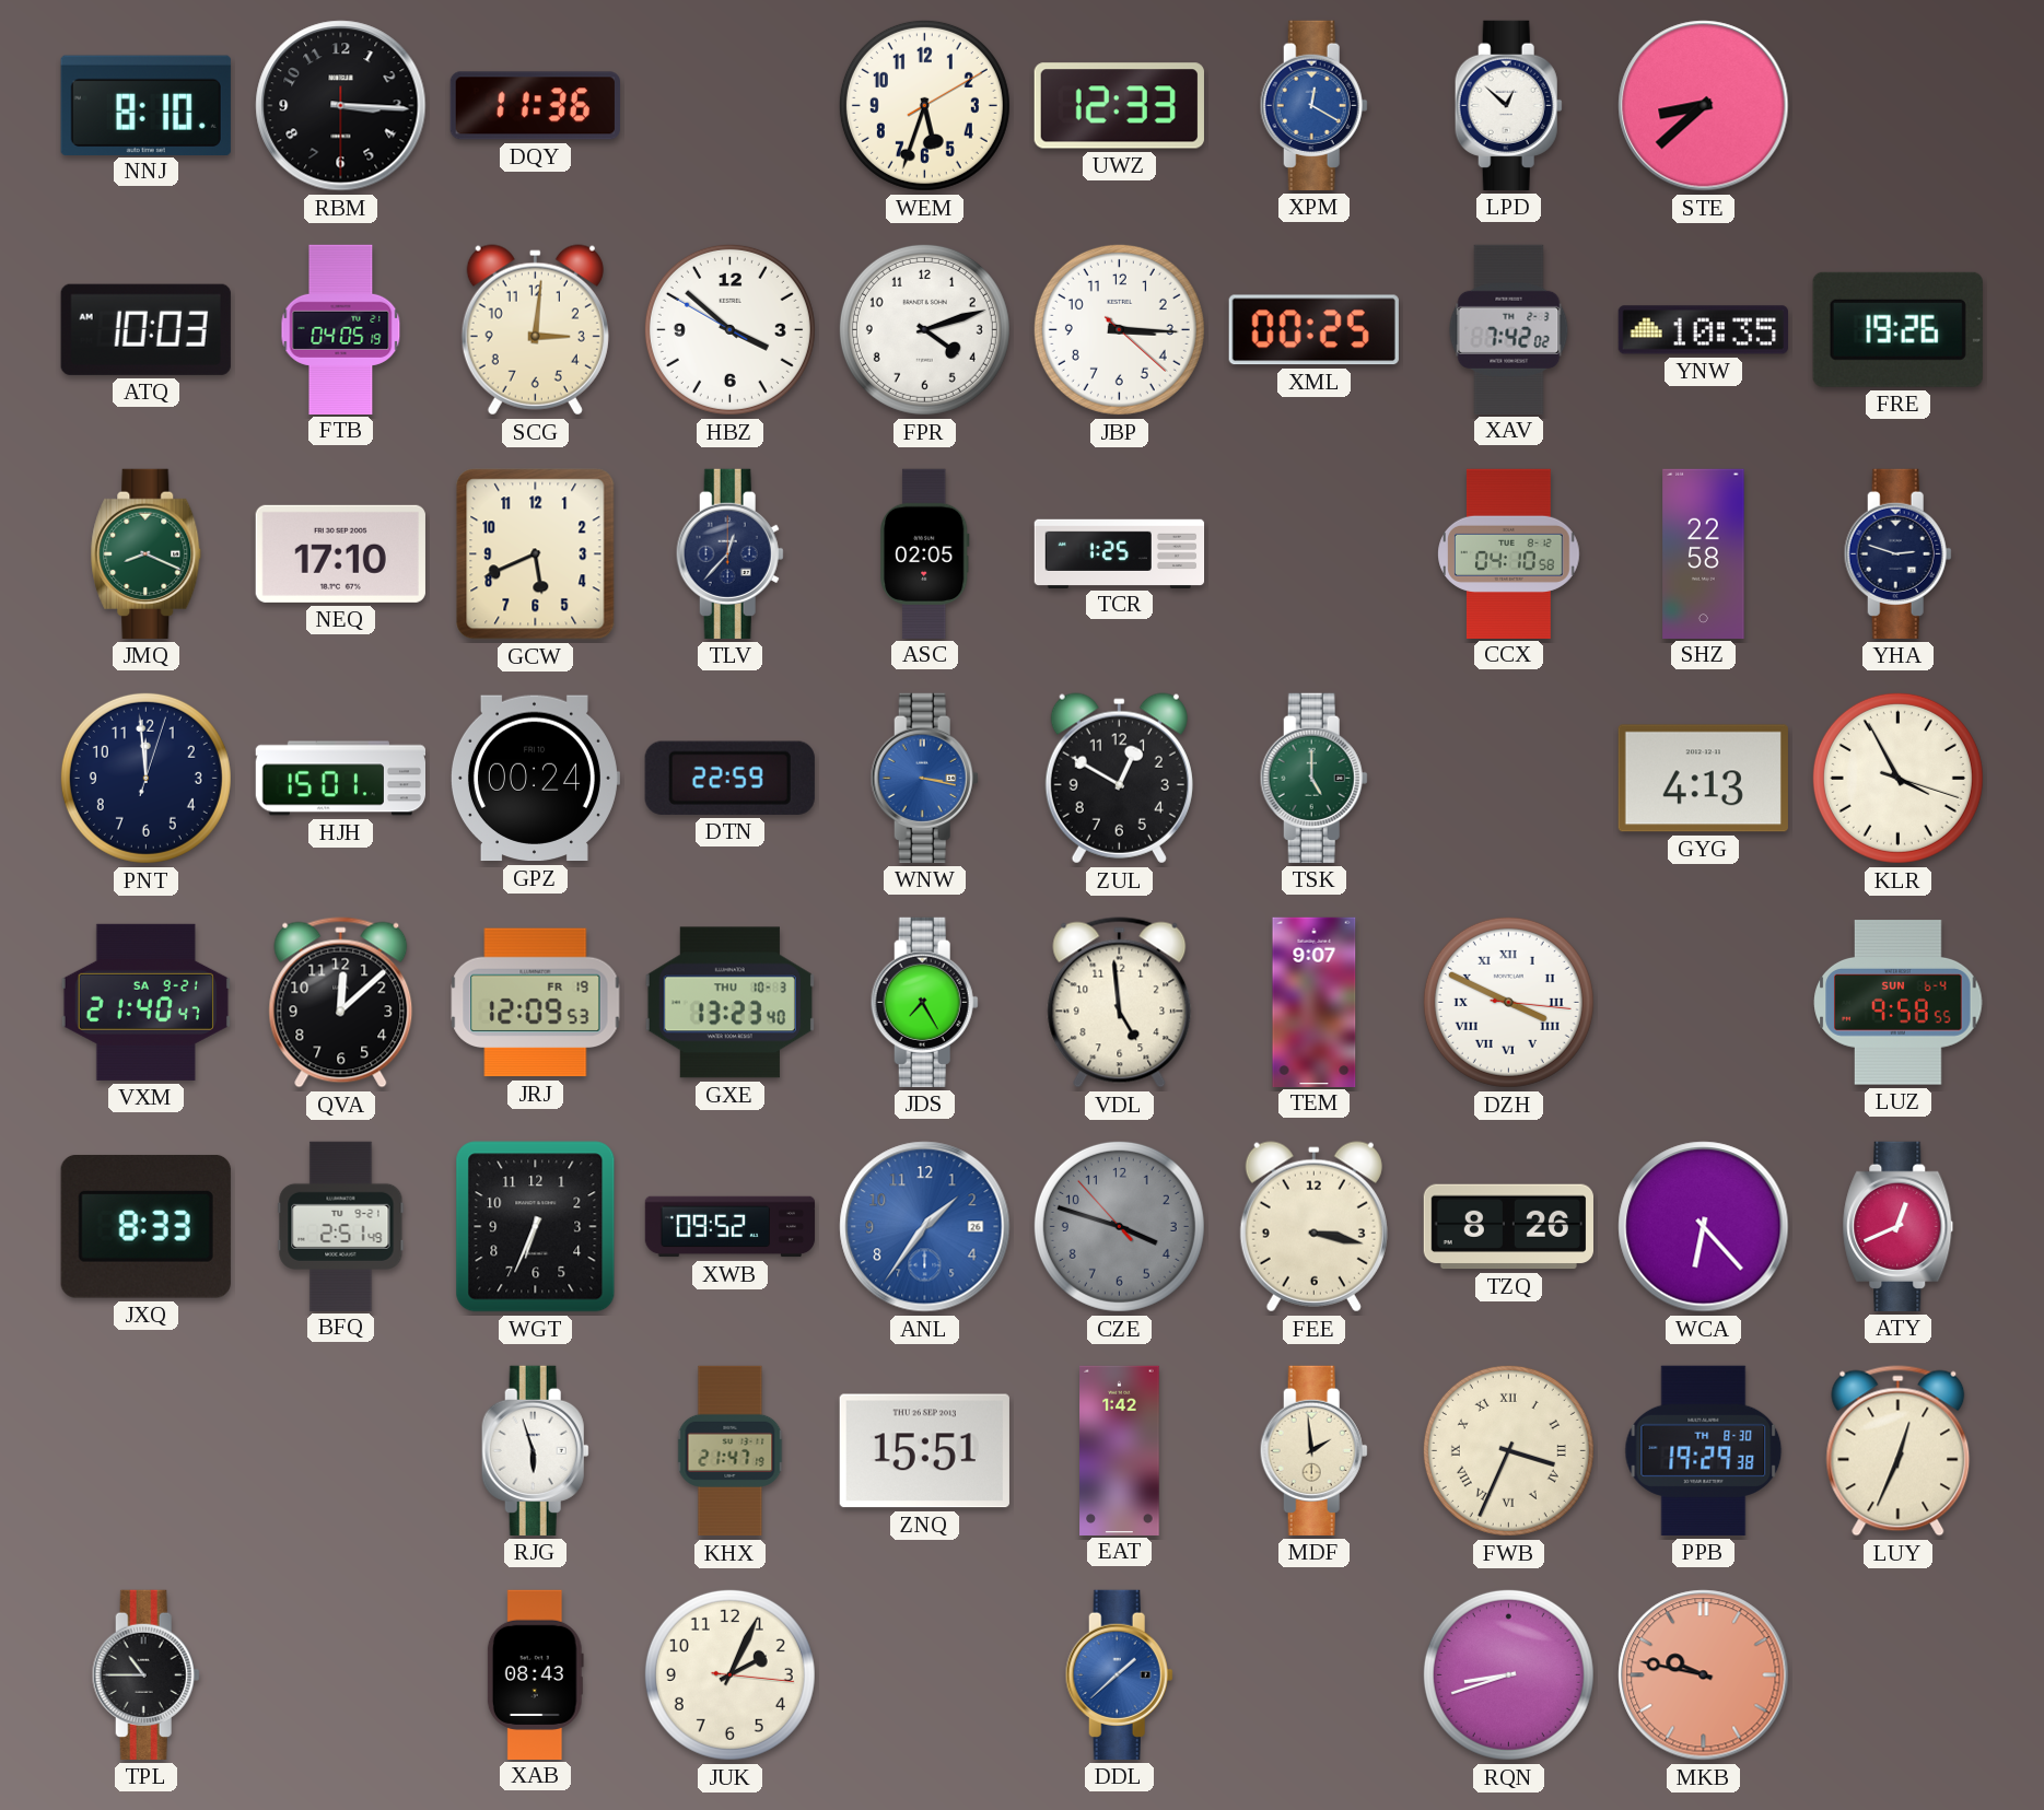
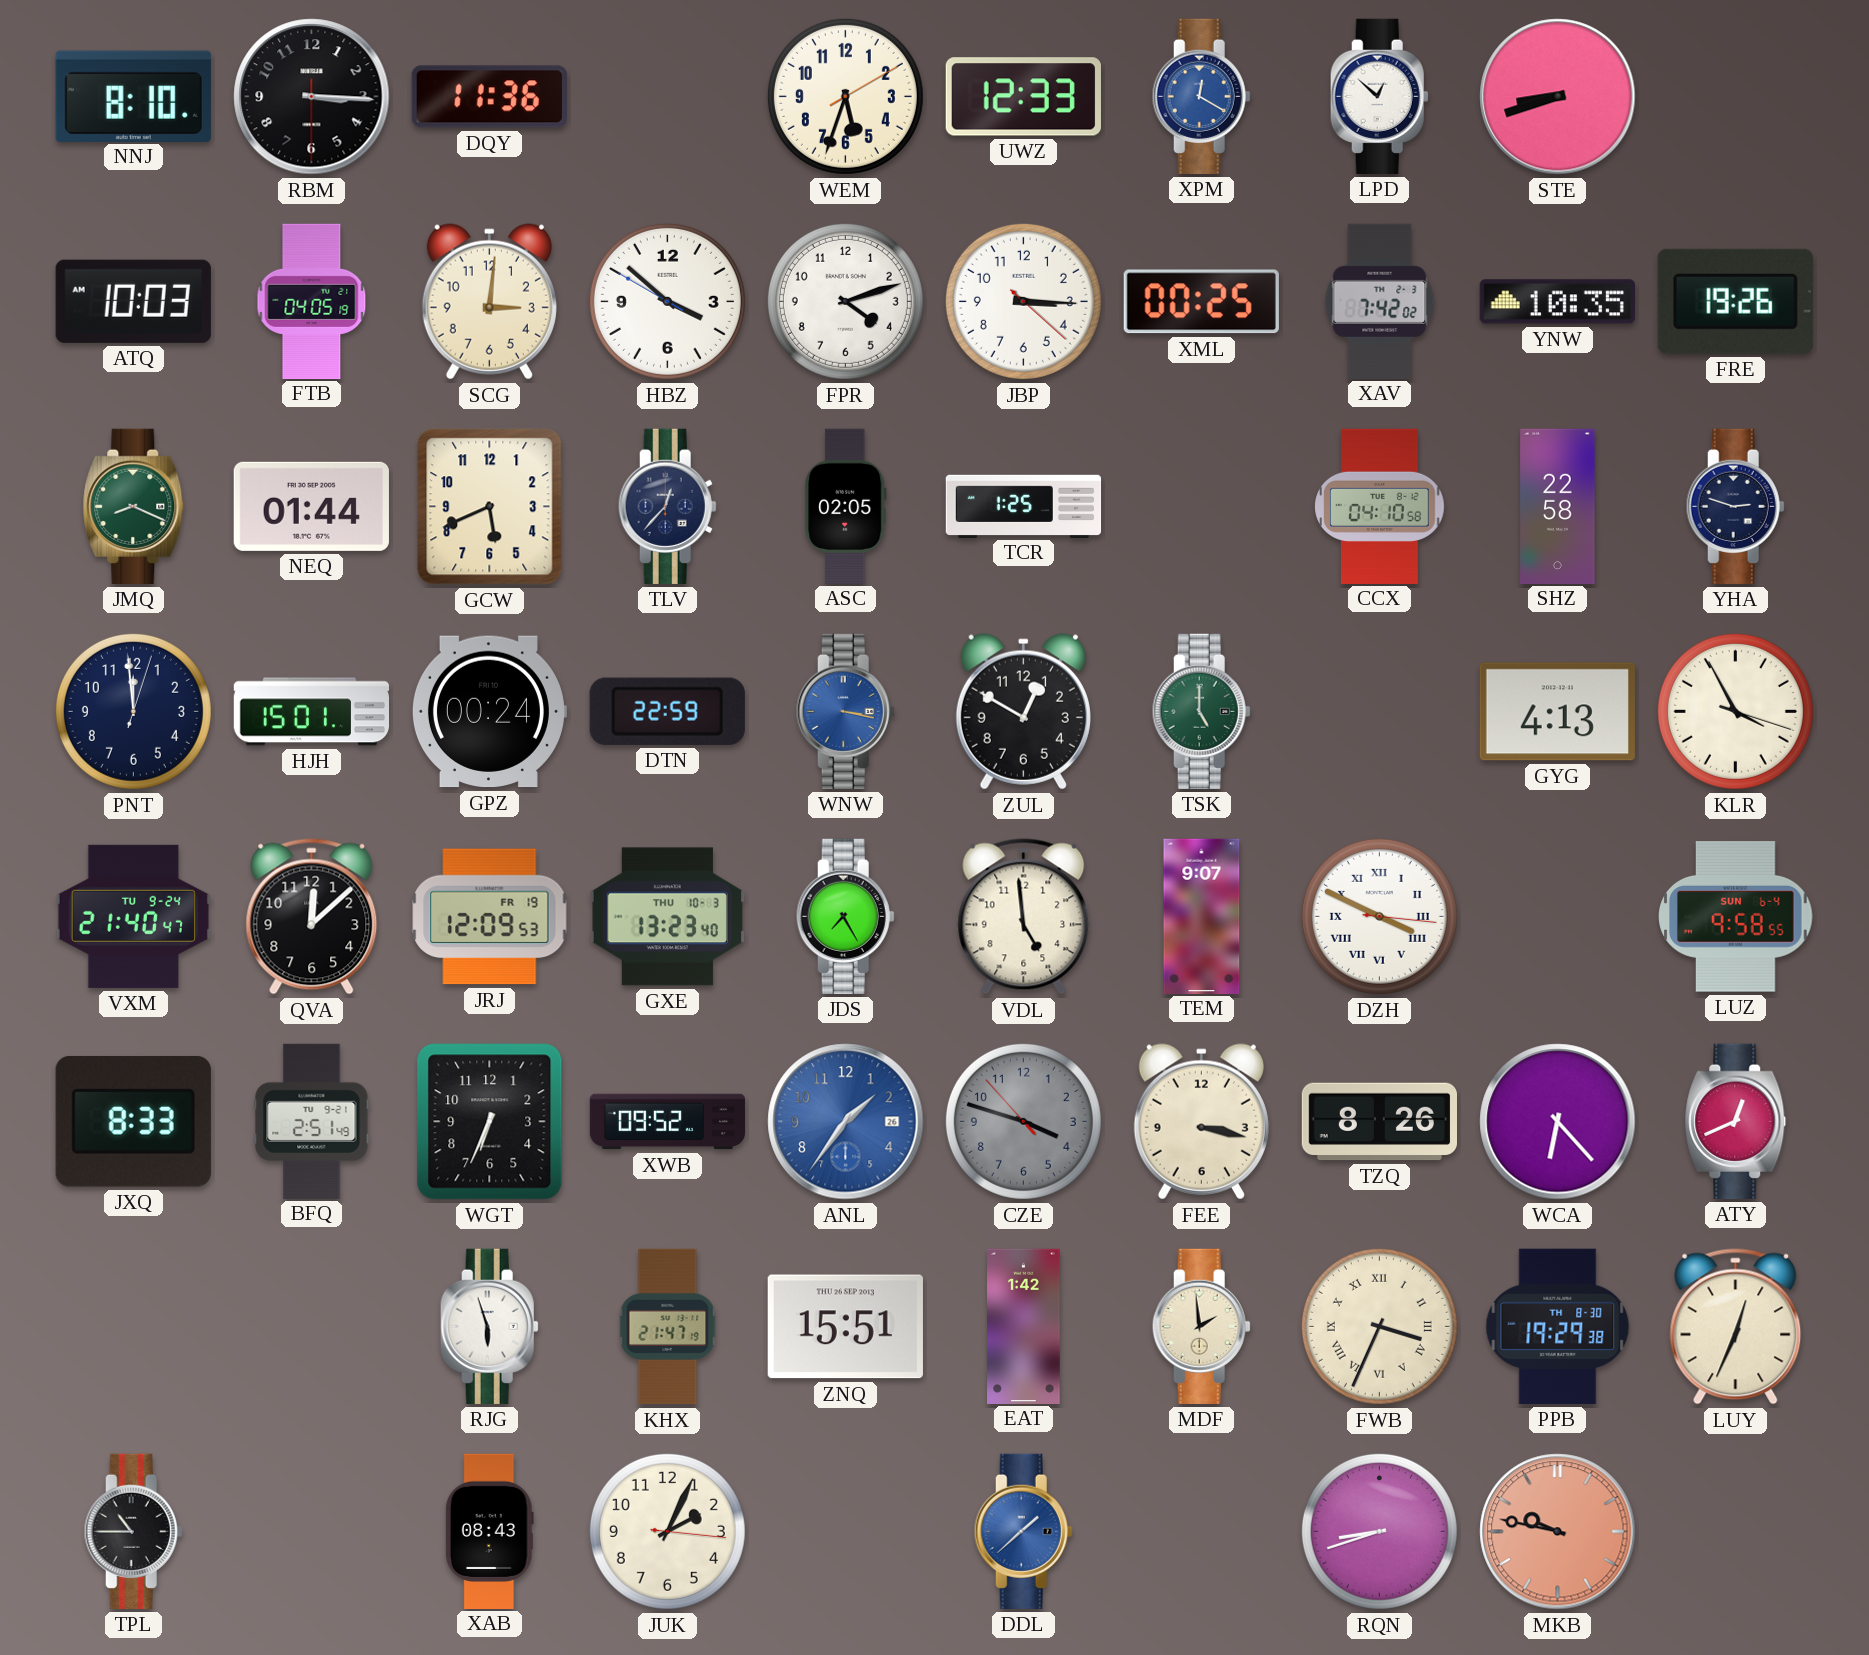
STE: 8:38 -> 8:42 (1558, 97)
NEQ: 17:10 -> 01:44 (311, 506)
VXM date: SA 9-21 -> TU 9-24 (133, 916)
